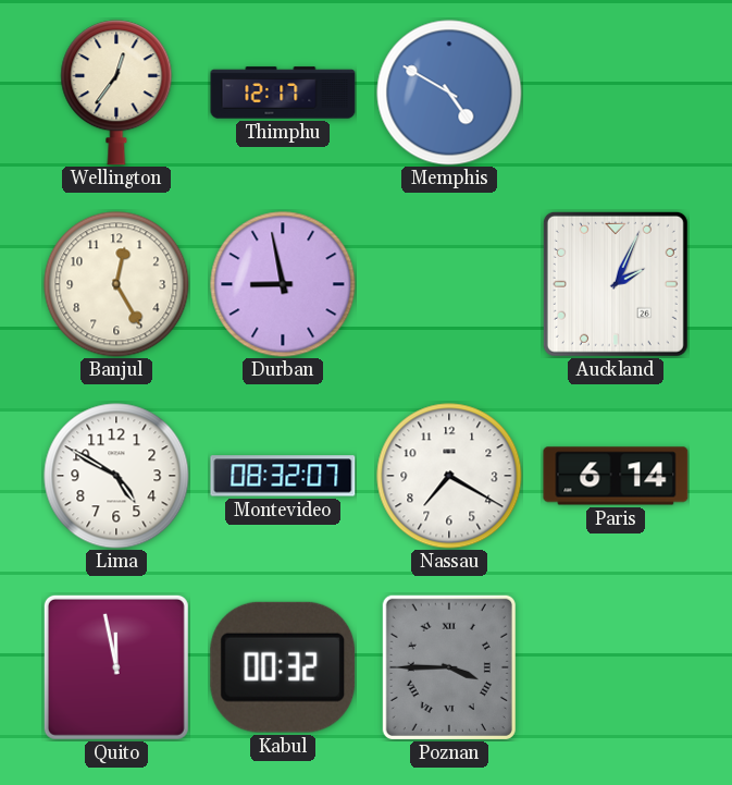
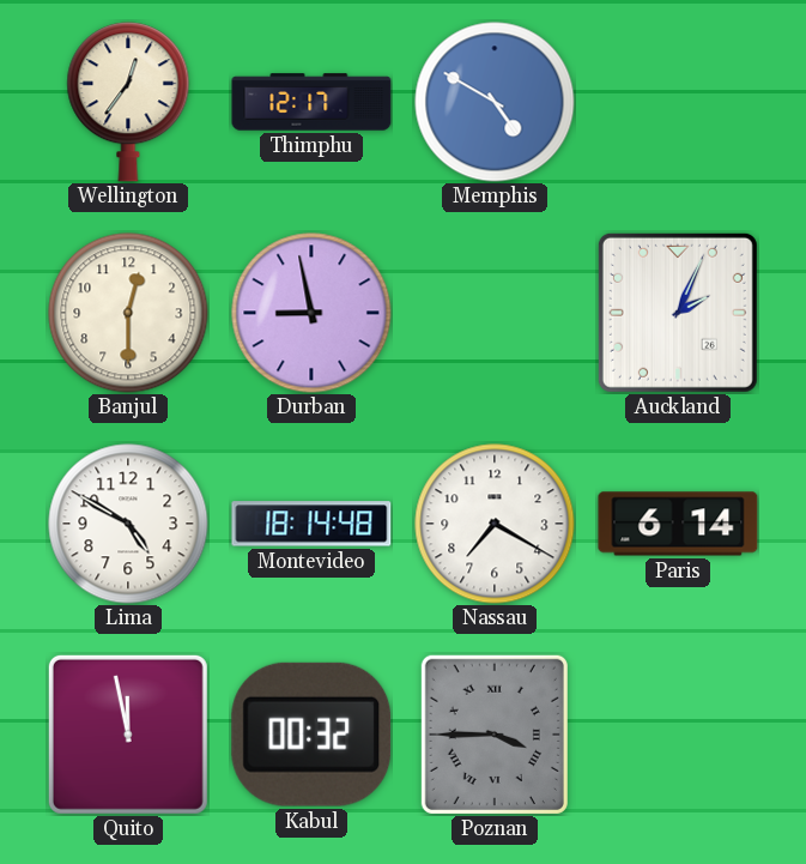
Banjul: 12:25 -> 12:30 (128, 313)
Montevideo: 08:32 -> 18:14 (311, 524)
